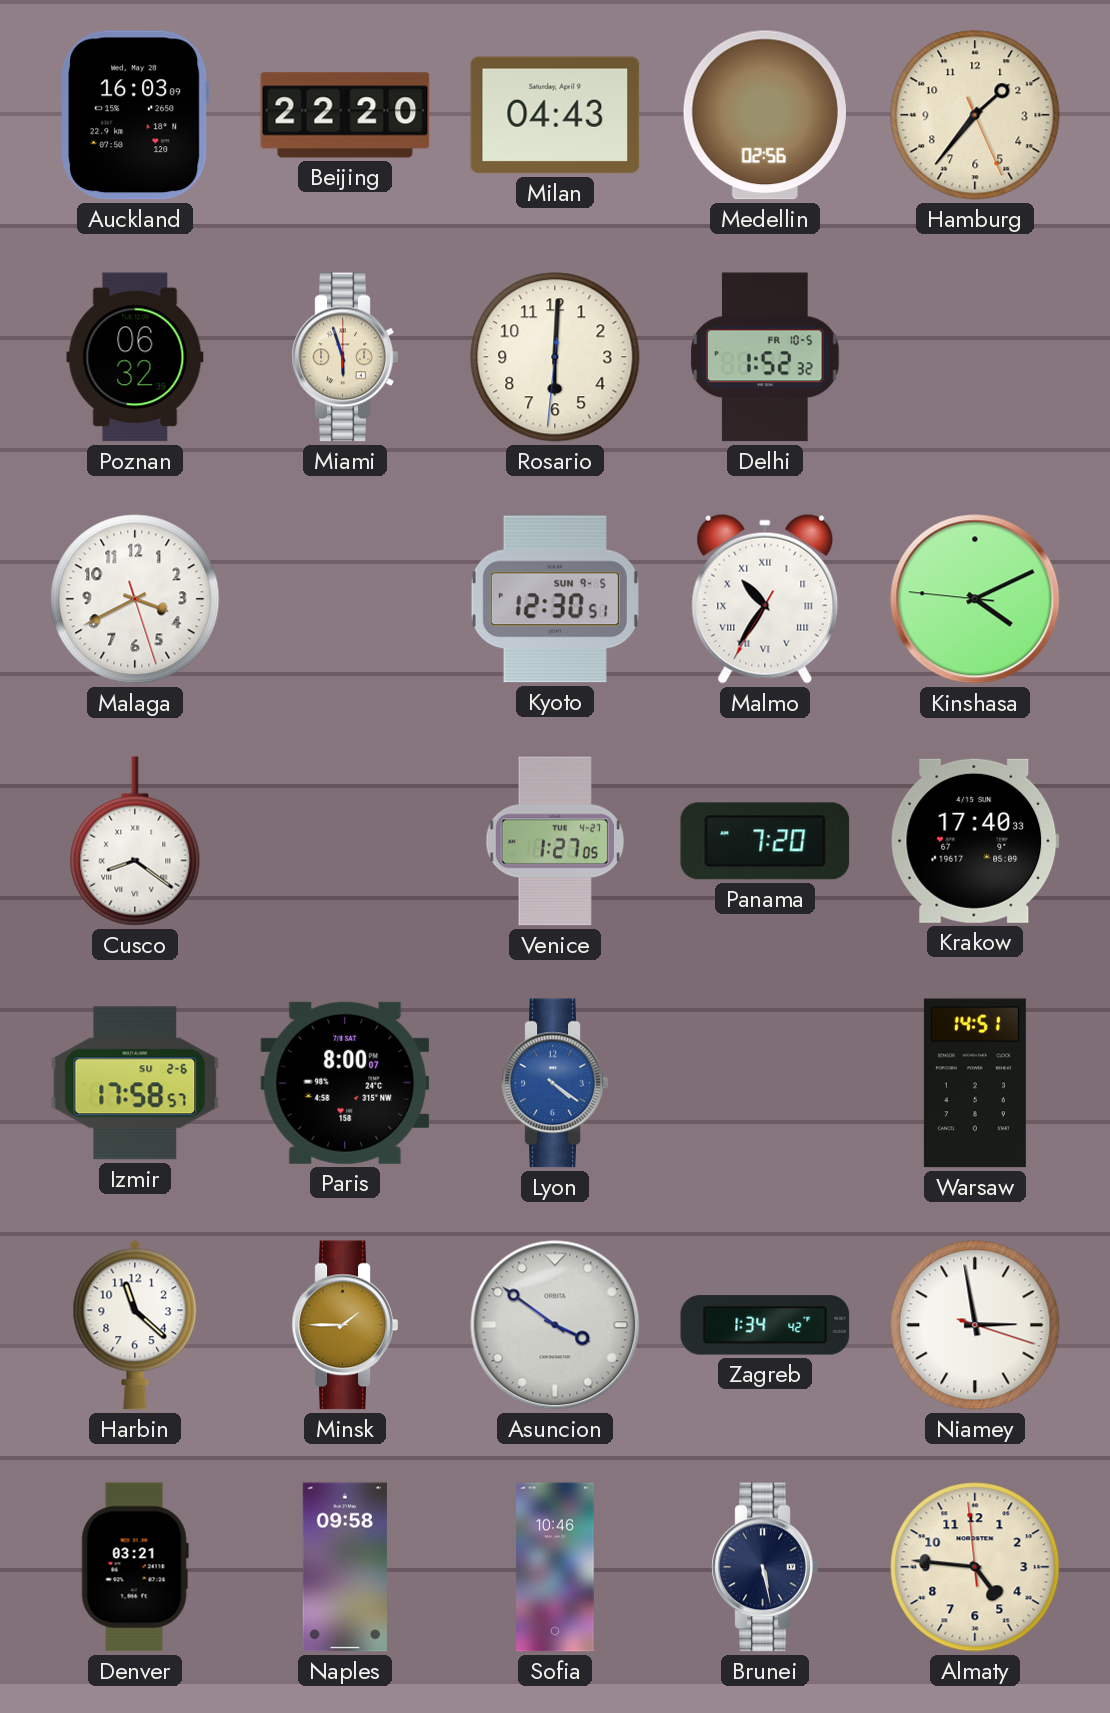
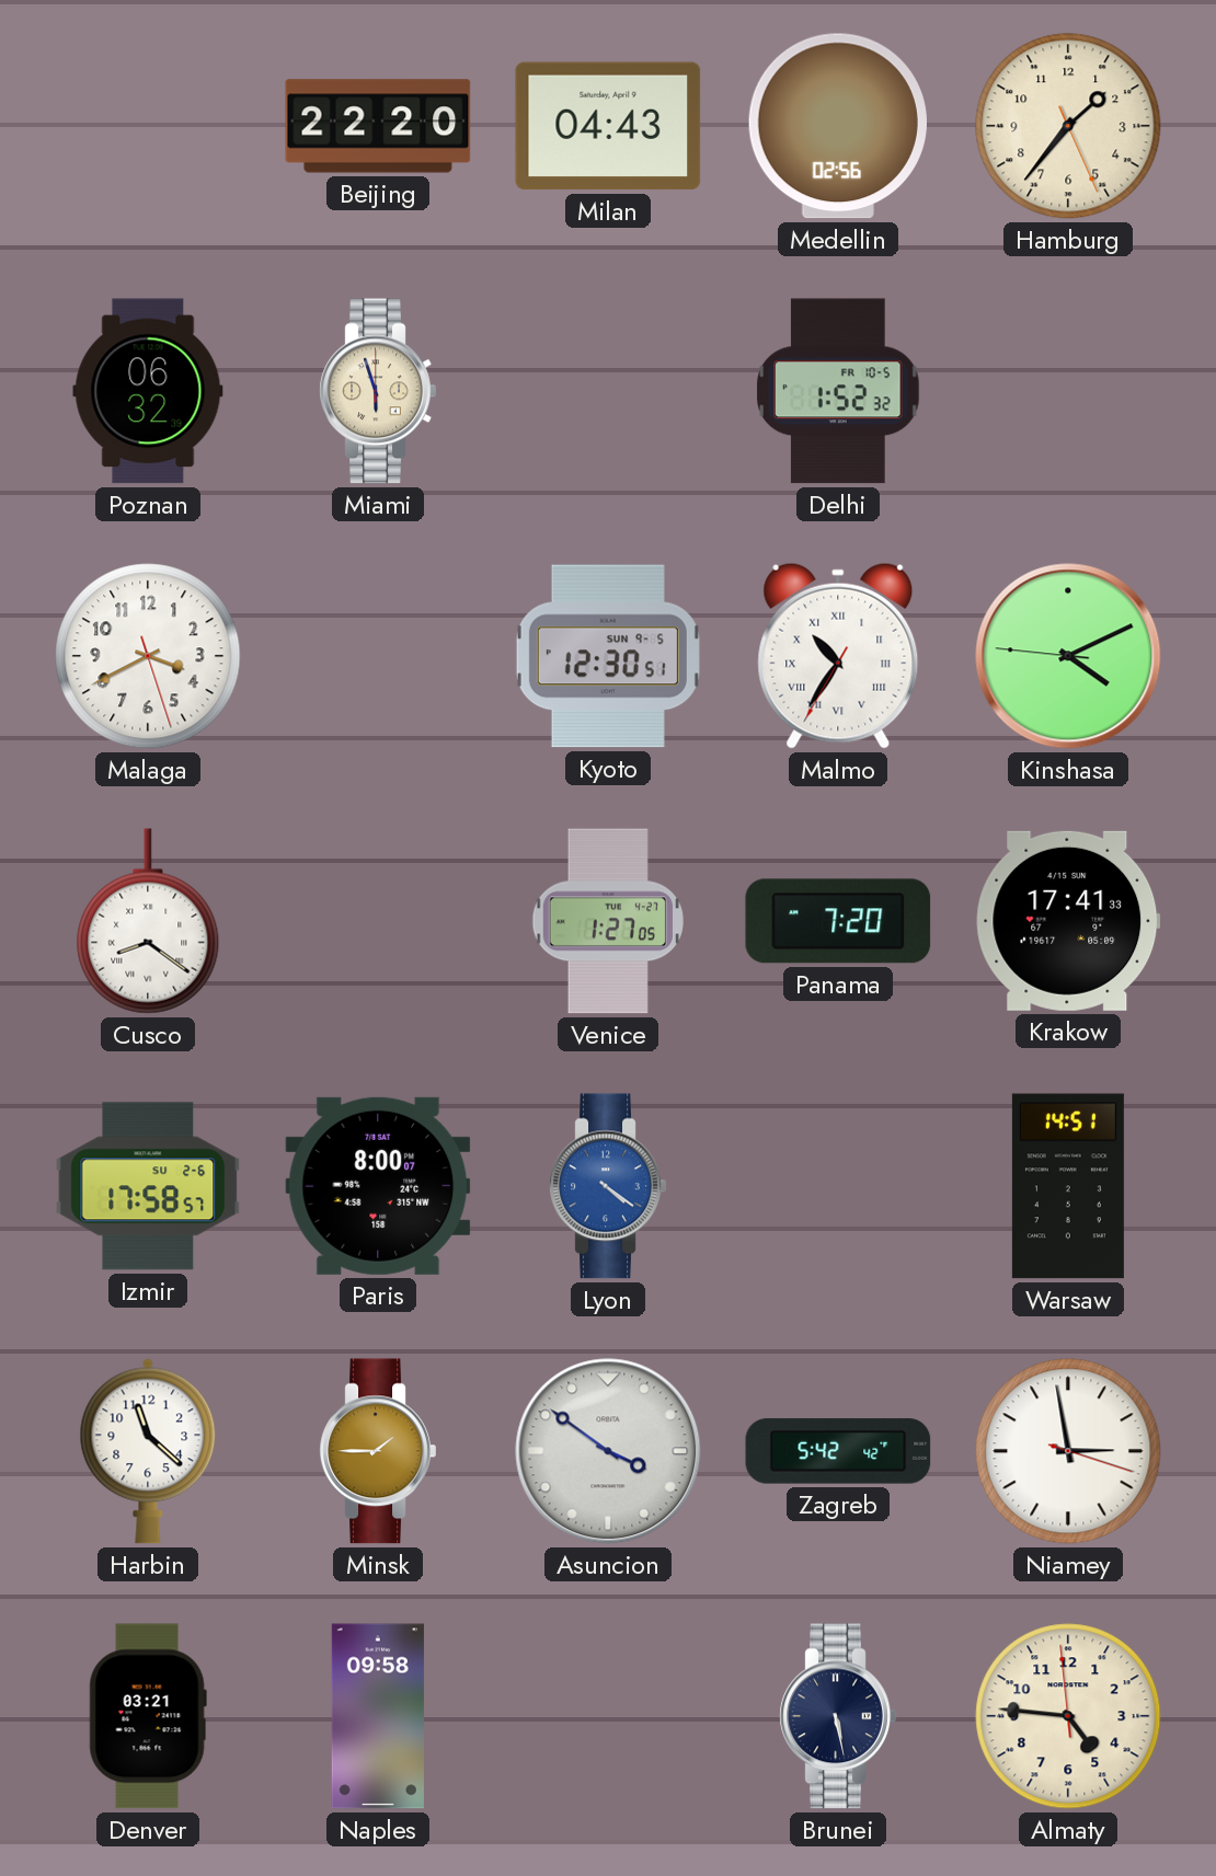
Auckland: 16:03 -> none (135, 115)
Rosario: 6:00 -> none (555, 357)
Krakow: 17:40 -> 17:41 (1068, 921)
Zagreb: 1:34 -> 5:42 (838, 1451)
Sofia: 10:46 -> none (556, 1567)
